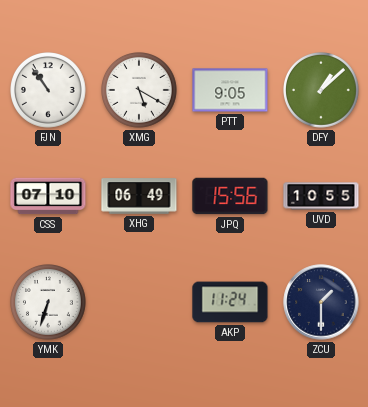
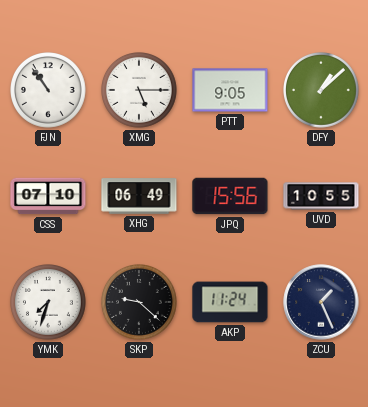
XMG: 5:20 -> 5:15 (140, 91)
YMK: 6:33 -> 7:33 (49, 303)
SKP: none -> 9:22 (140, 303)
ZCU: 1:30 -> 1:26 (321, 302)
